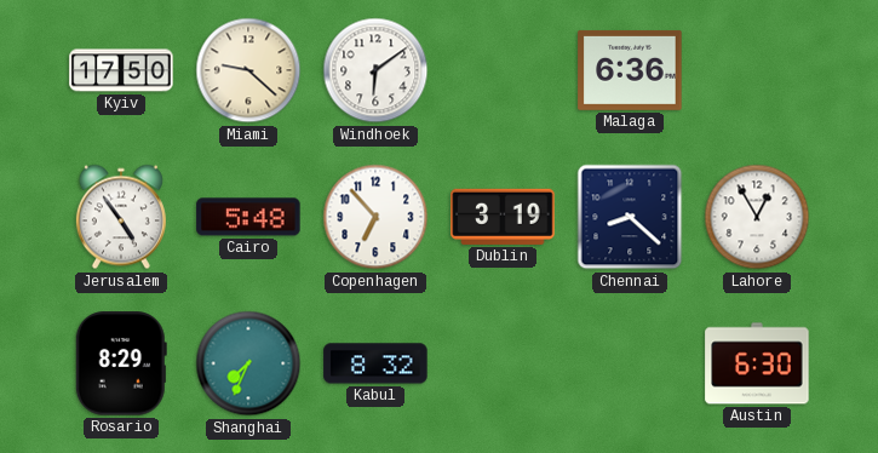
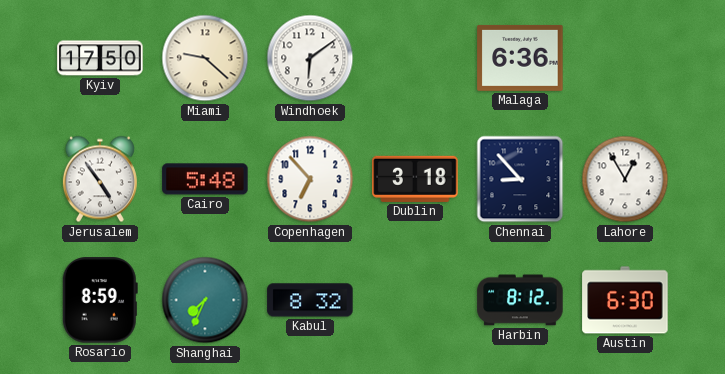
Dublin: 3:19 -> 3:18 (415, 179)
Chennai: 8:22 -> 8:53 (520, 179)
Rosario: 8:29 -> 8:59 (100, 300)
Harbin: none -> 8:12 (520, 300)
